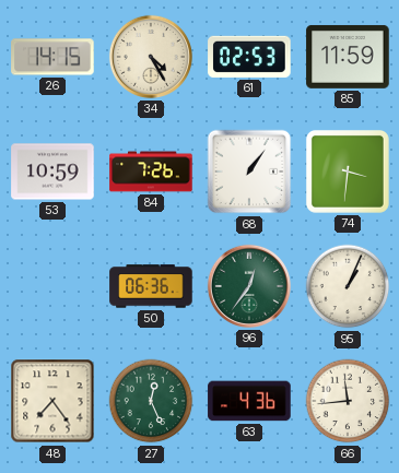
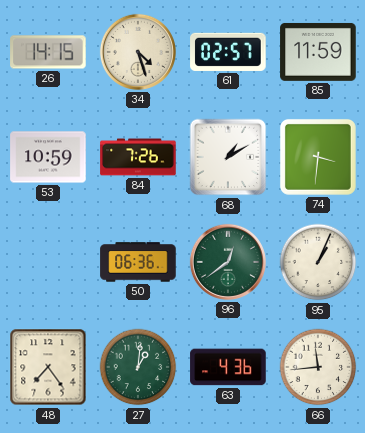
34: 4:25 -> 4:27 (138, 52)
61: 02:53 -> 02:57 (228, 52)
68: 1:06 -> 1:10 (228, 157)
96: 12:36 -> 12:39 (228, 262)
27: 12:26 -> 1:01 (138, 367)
